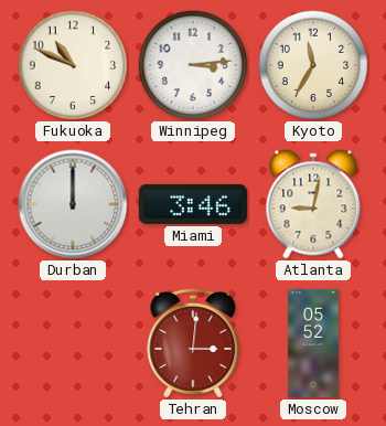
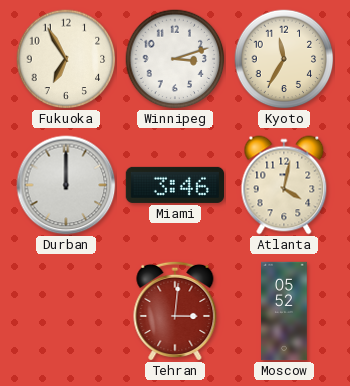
Fukuoka: 10:49 -> 6:55 (66, 59)
Winnipeg: 3:14 -> 3:12 (175, 59)
Atlanta: 9:02 -> 4:02 (284, 185)
